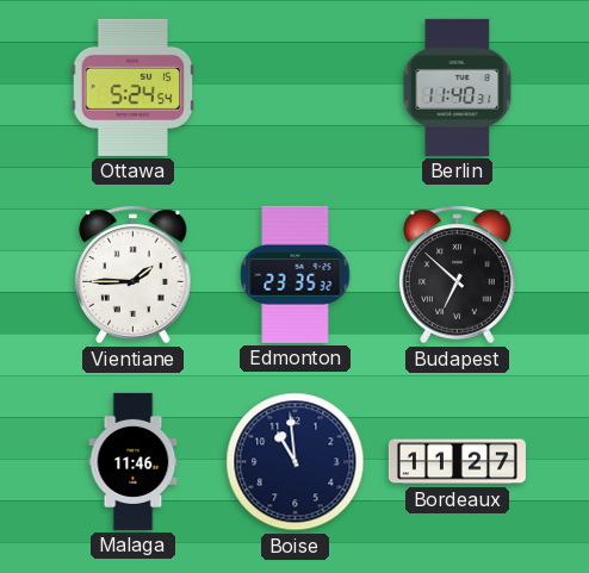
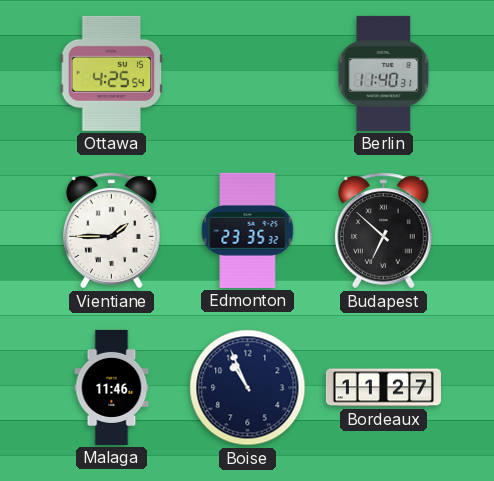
Ottawa: 5:24 -> 4:25 (112, 73)
Boise: 10:59 -> 10:56 (248, 388)
